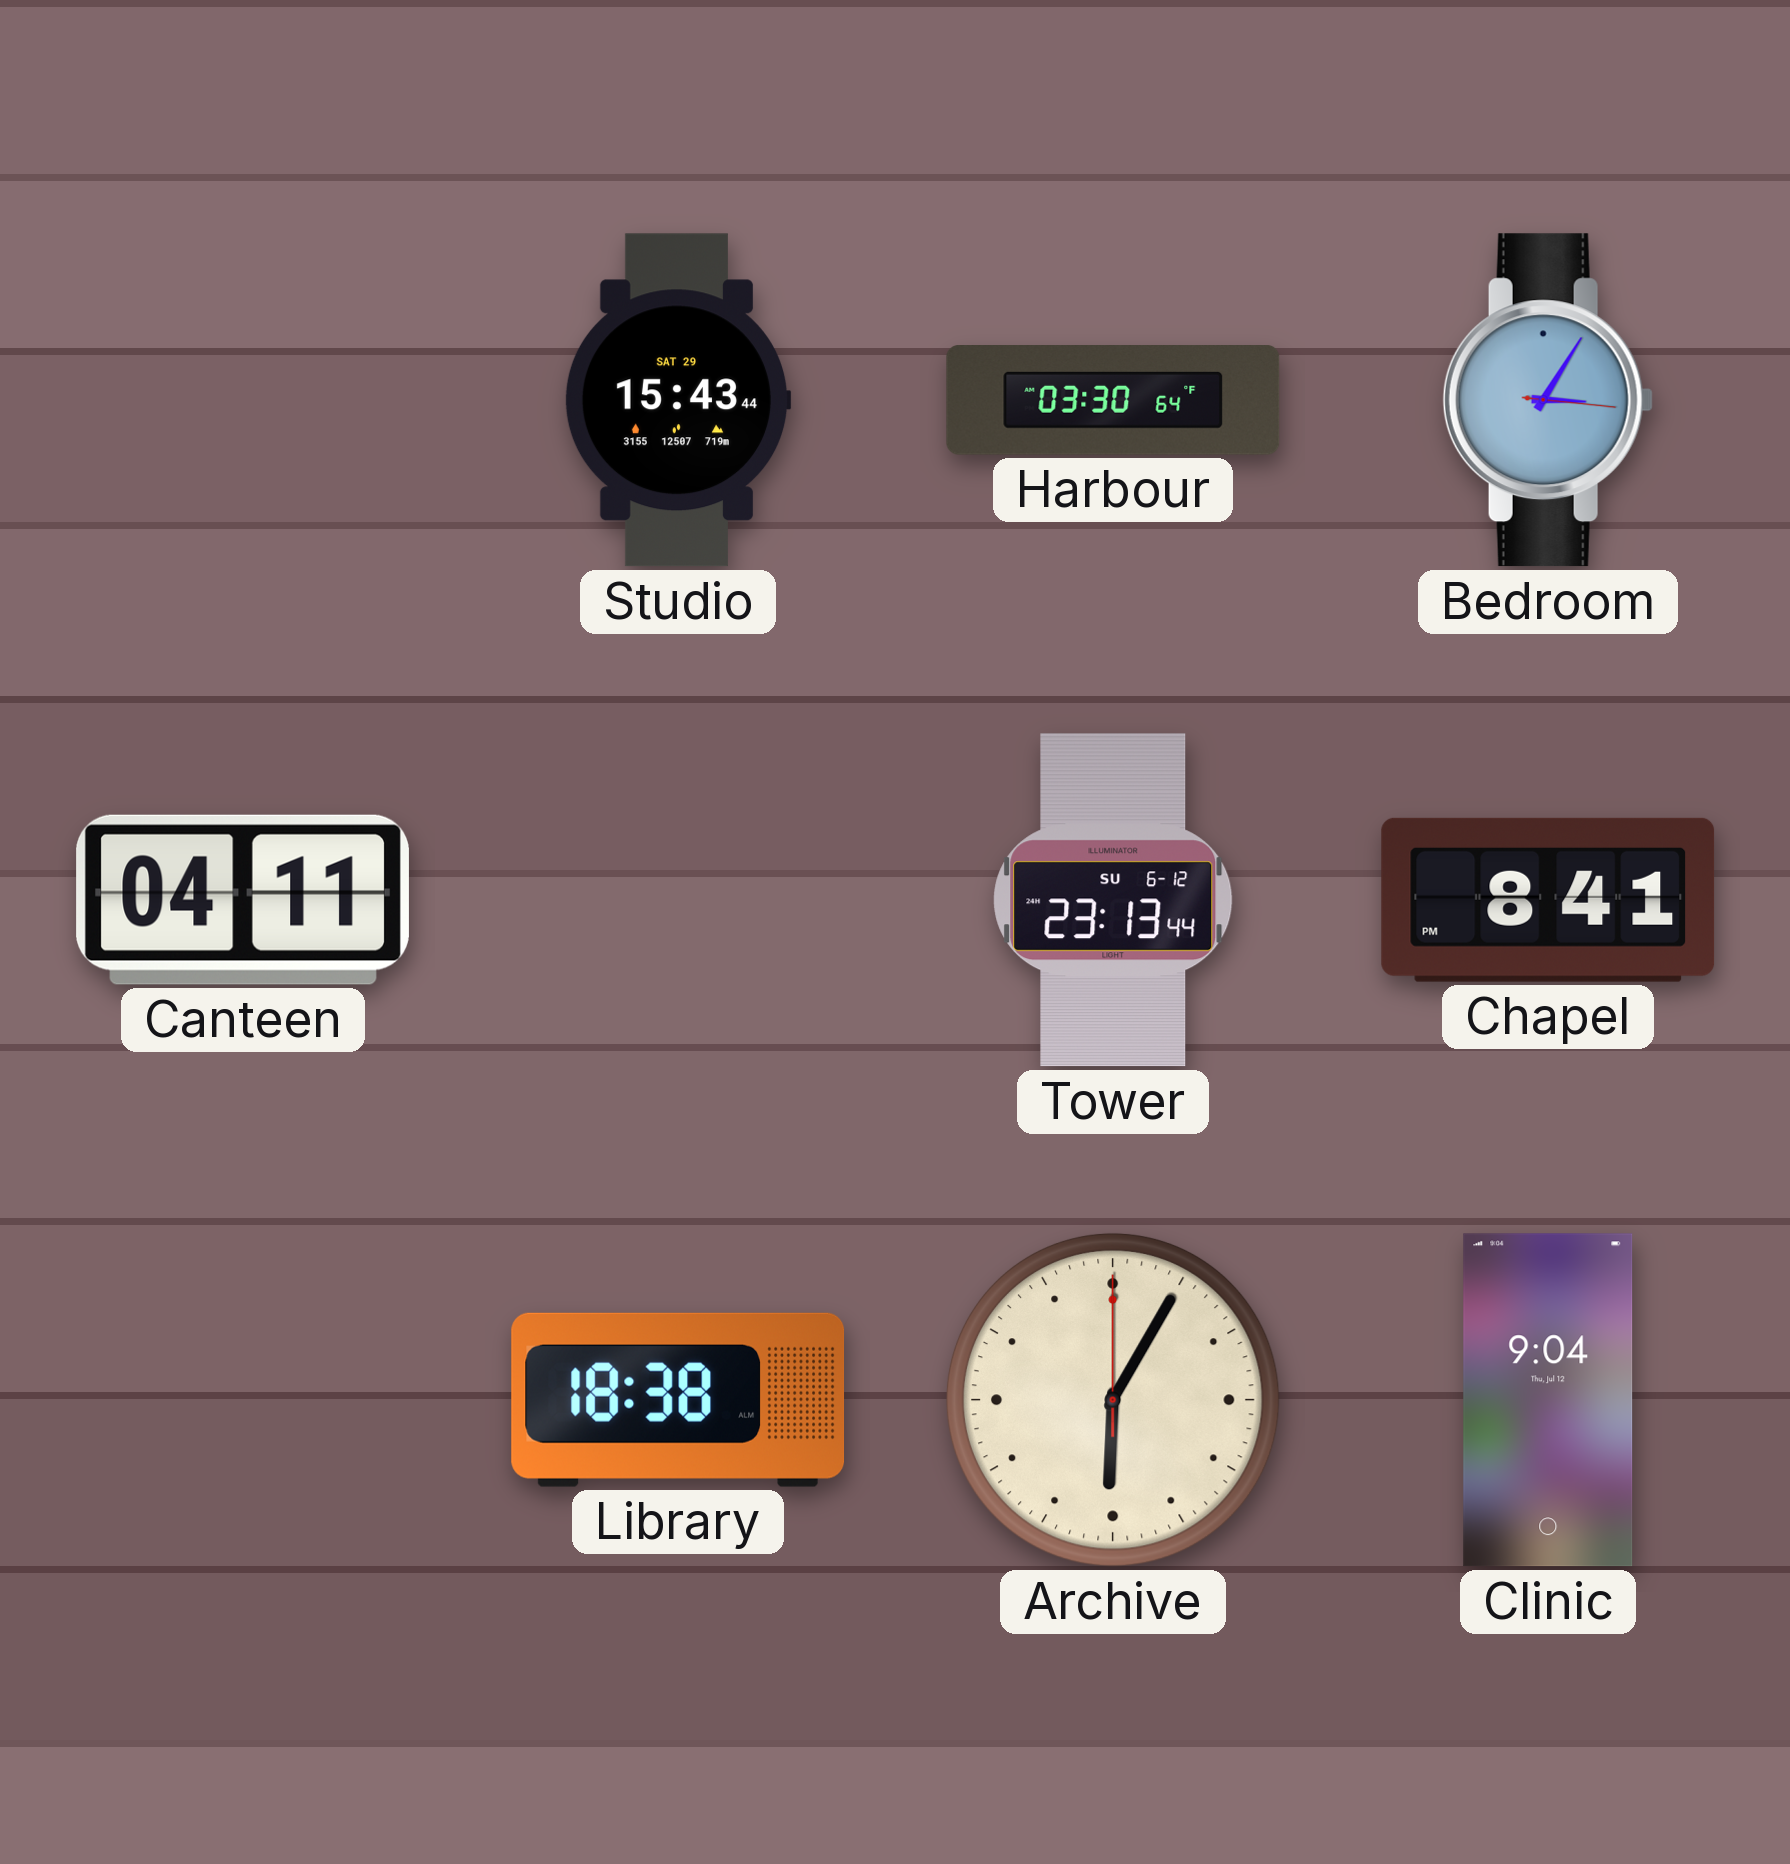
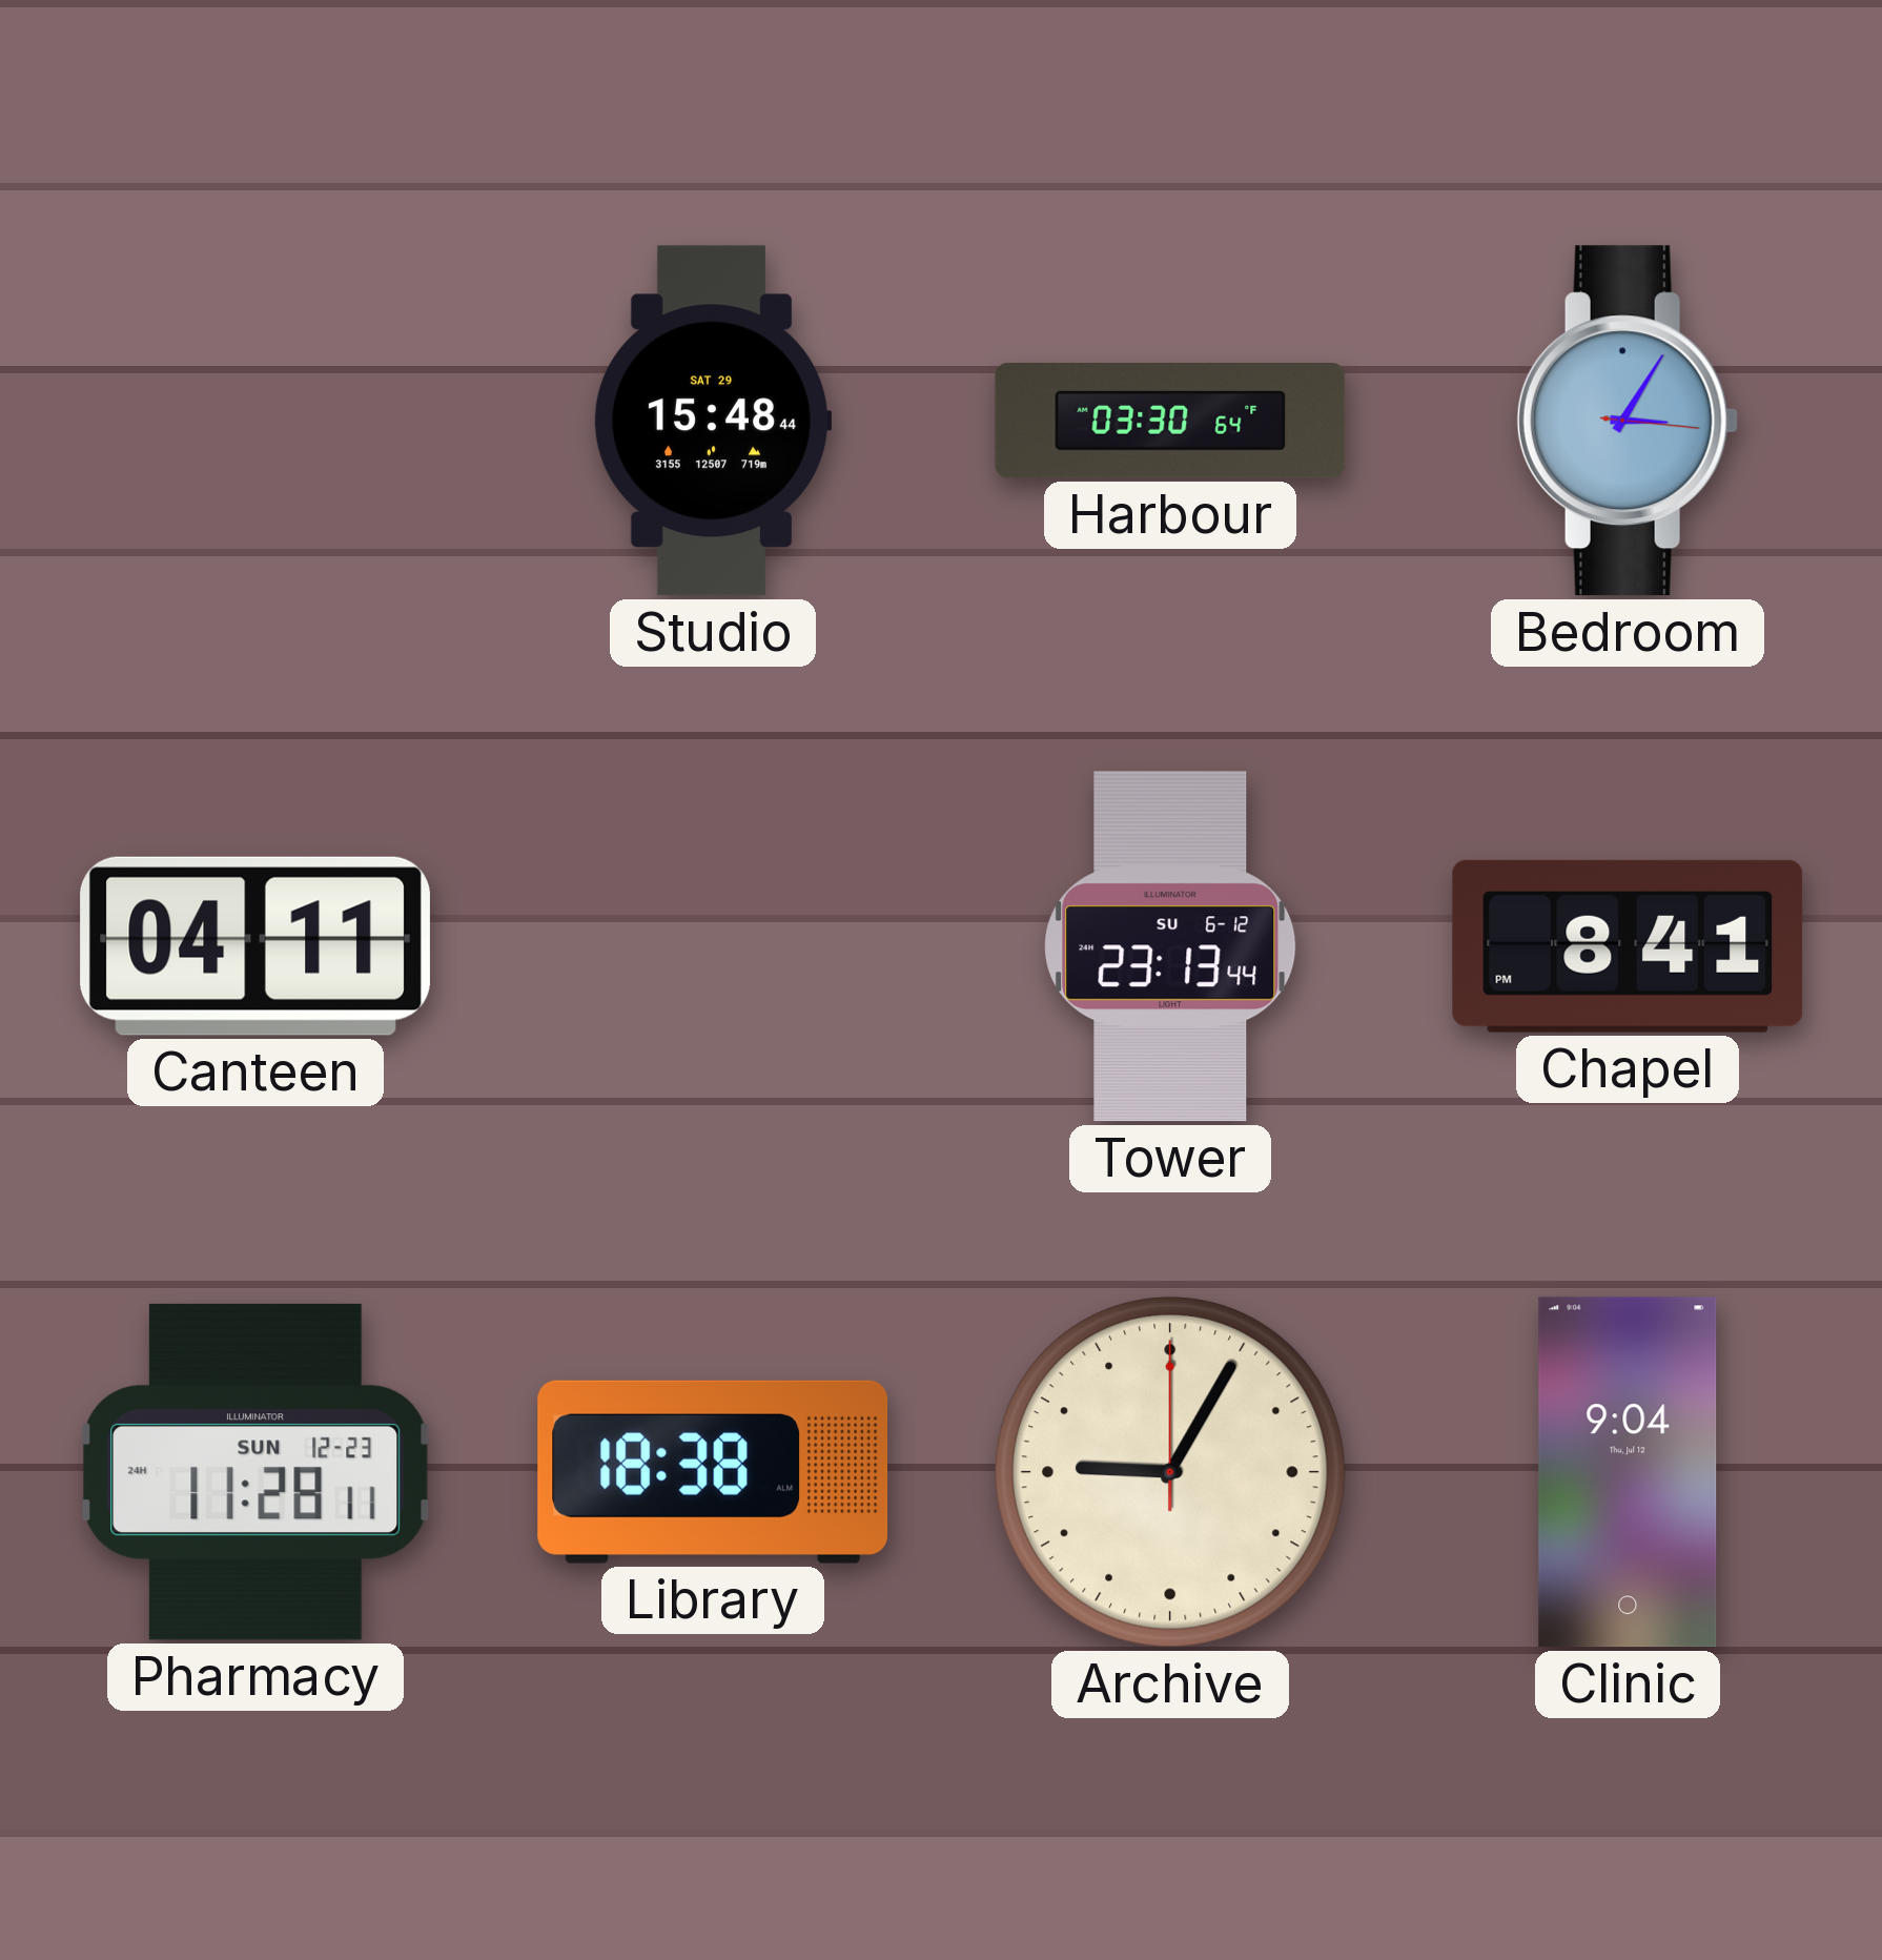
Studio: 15:43 -> 15:48 (713, 421)
Pharmacy: none -> 11:28 (255, 1472)
Archive: 6:05 -> 9:05 (1170, 1472)
